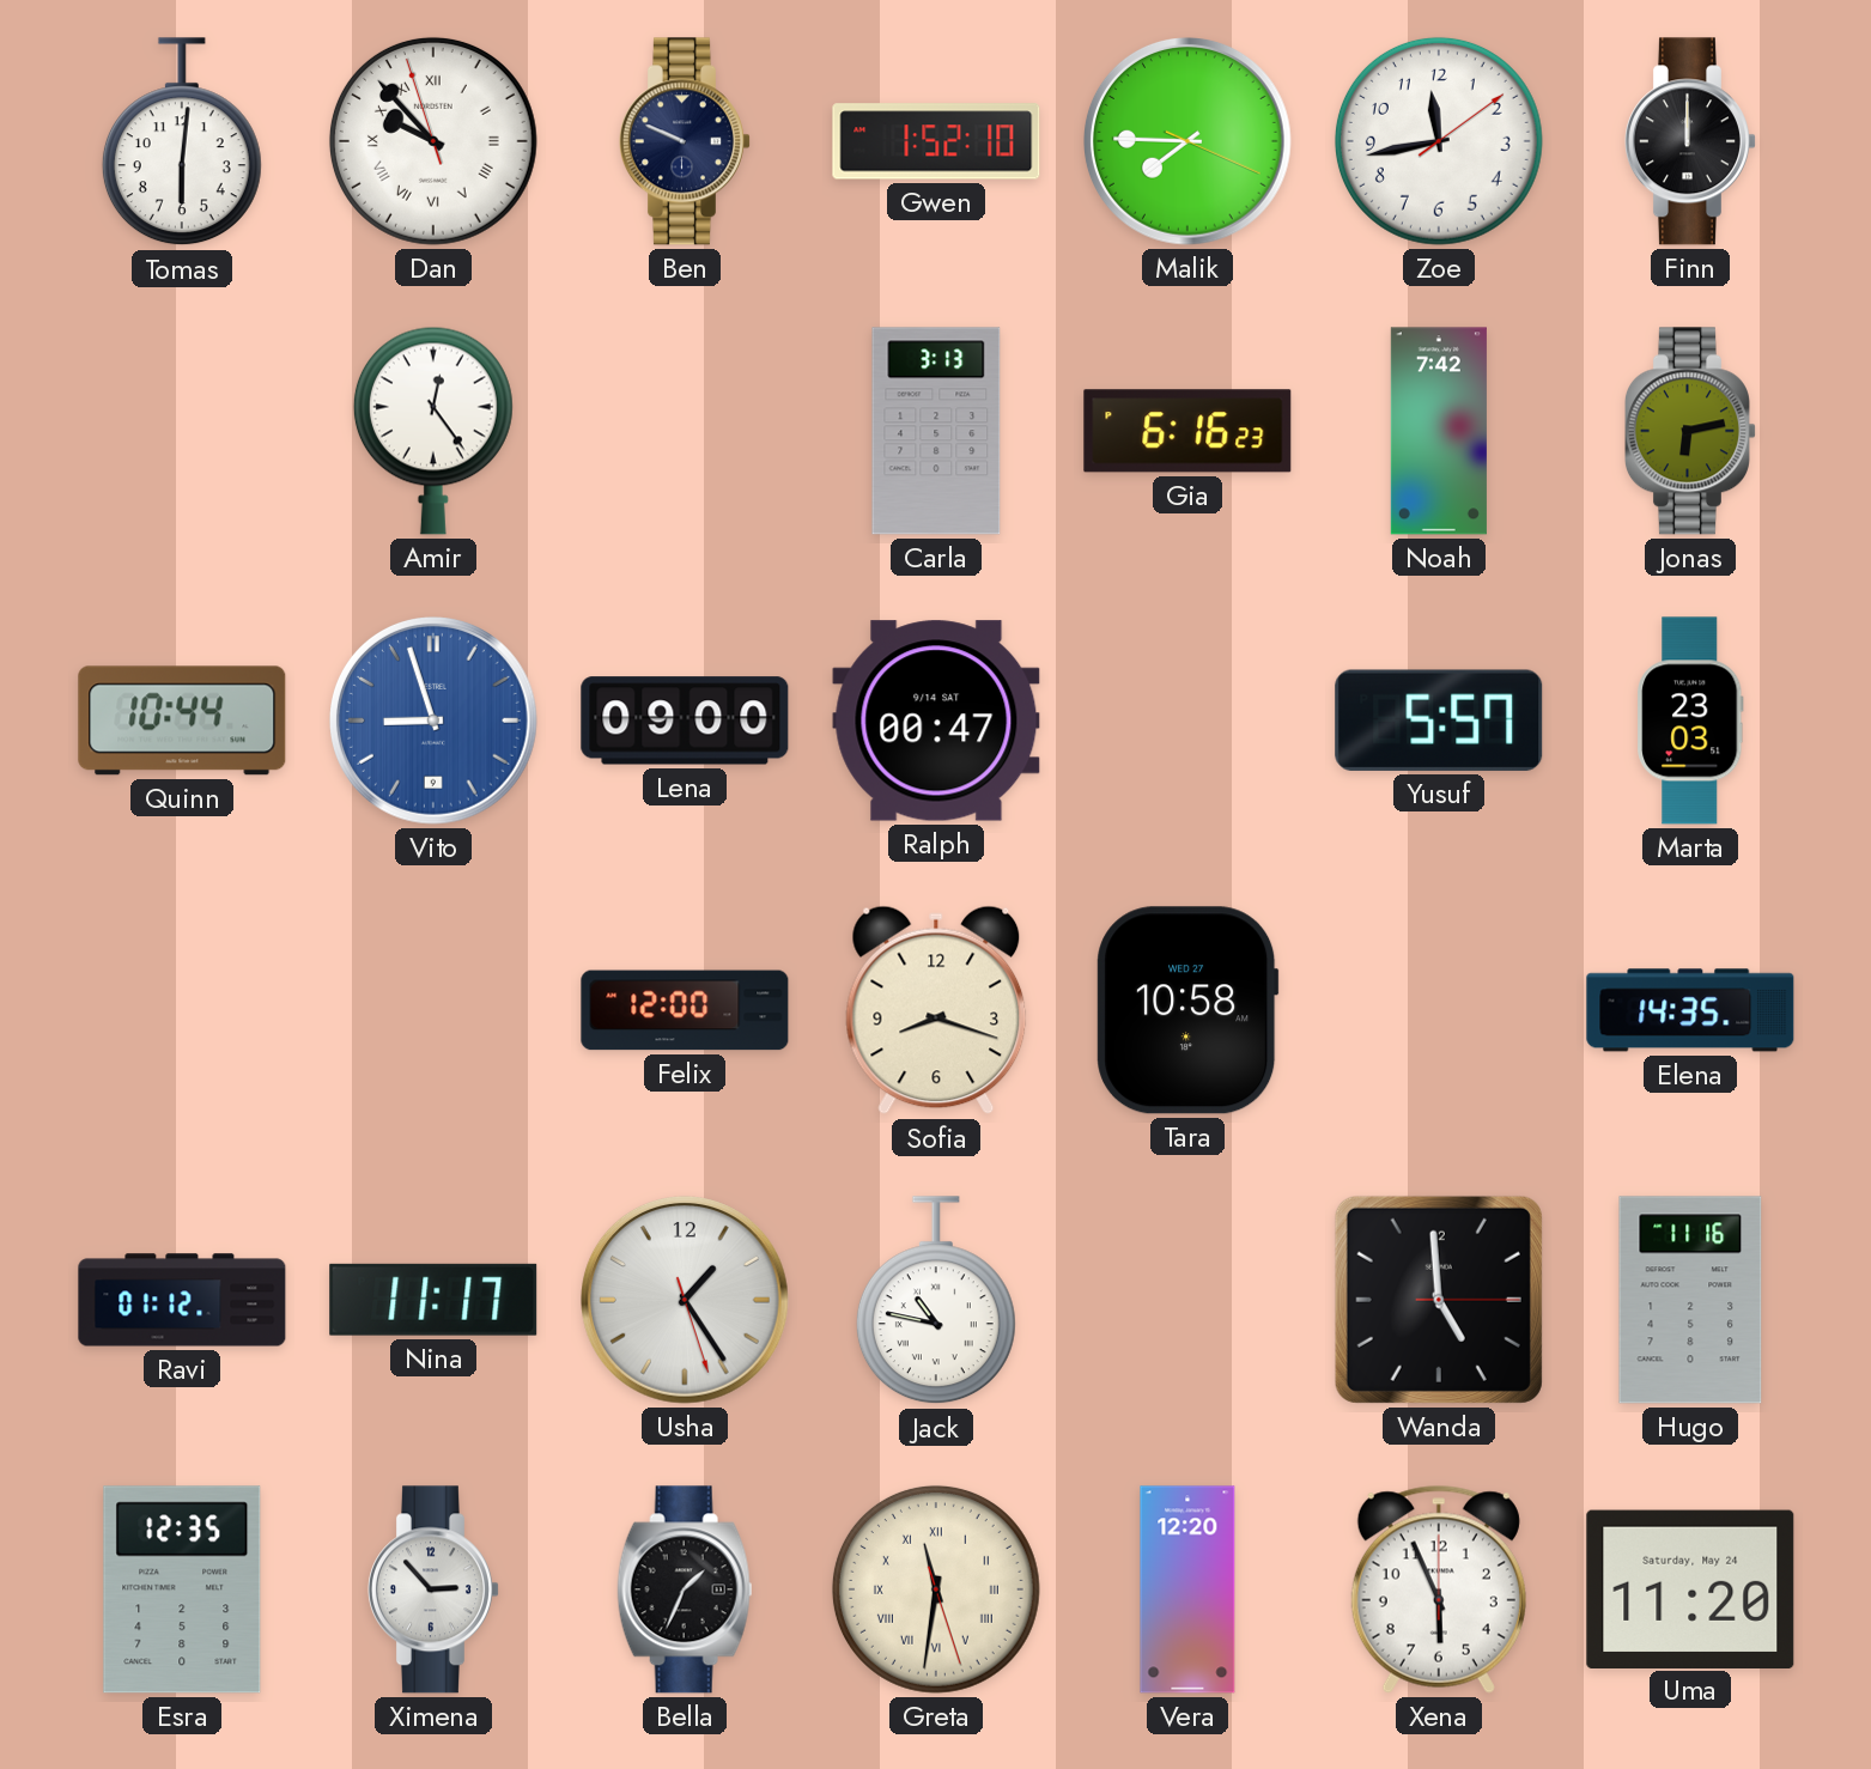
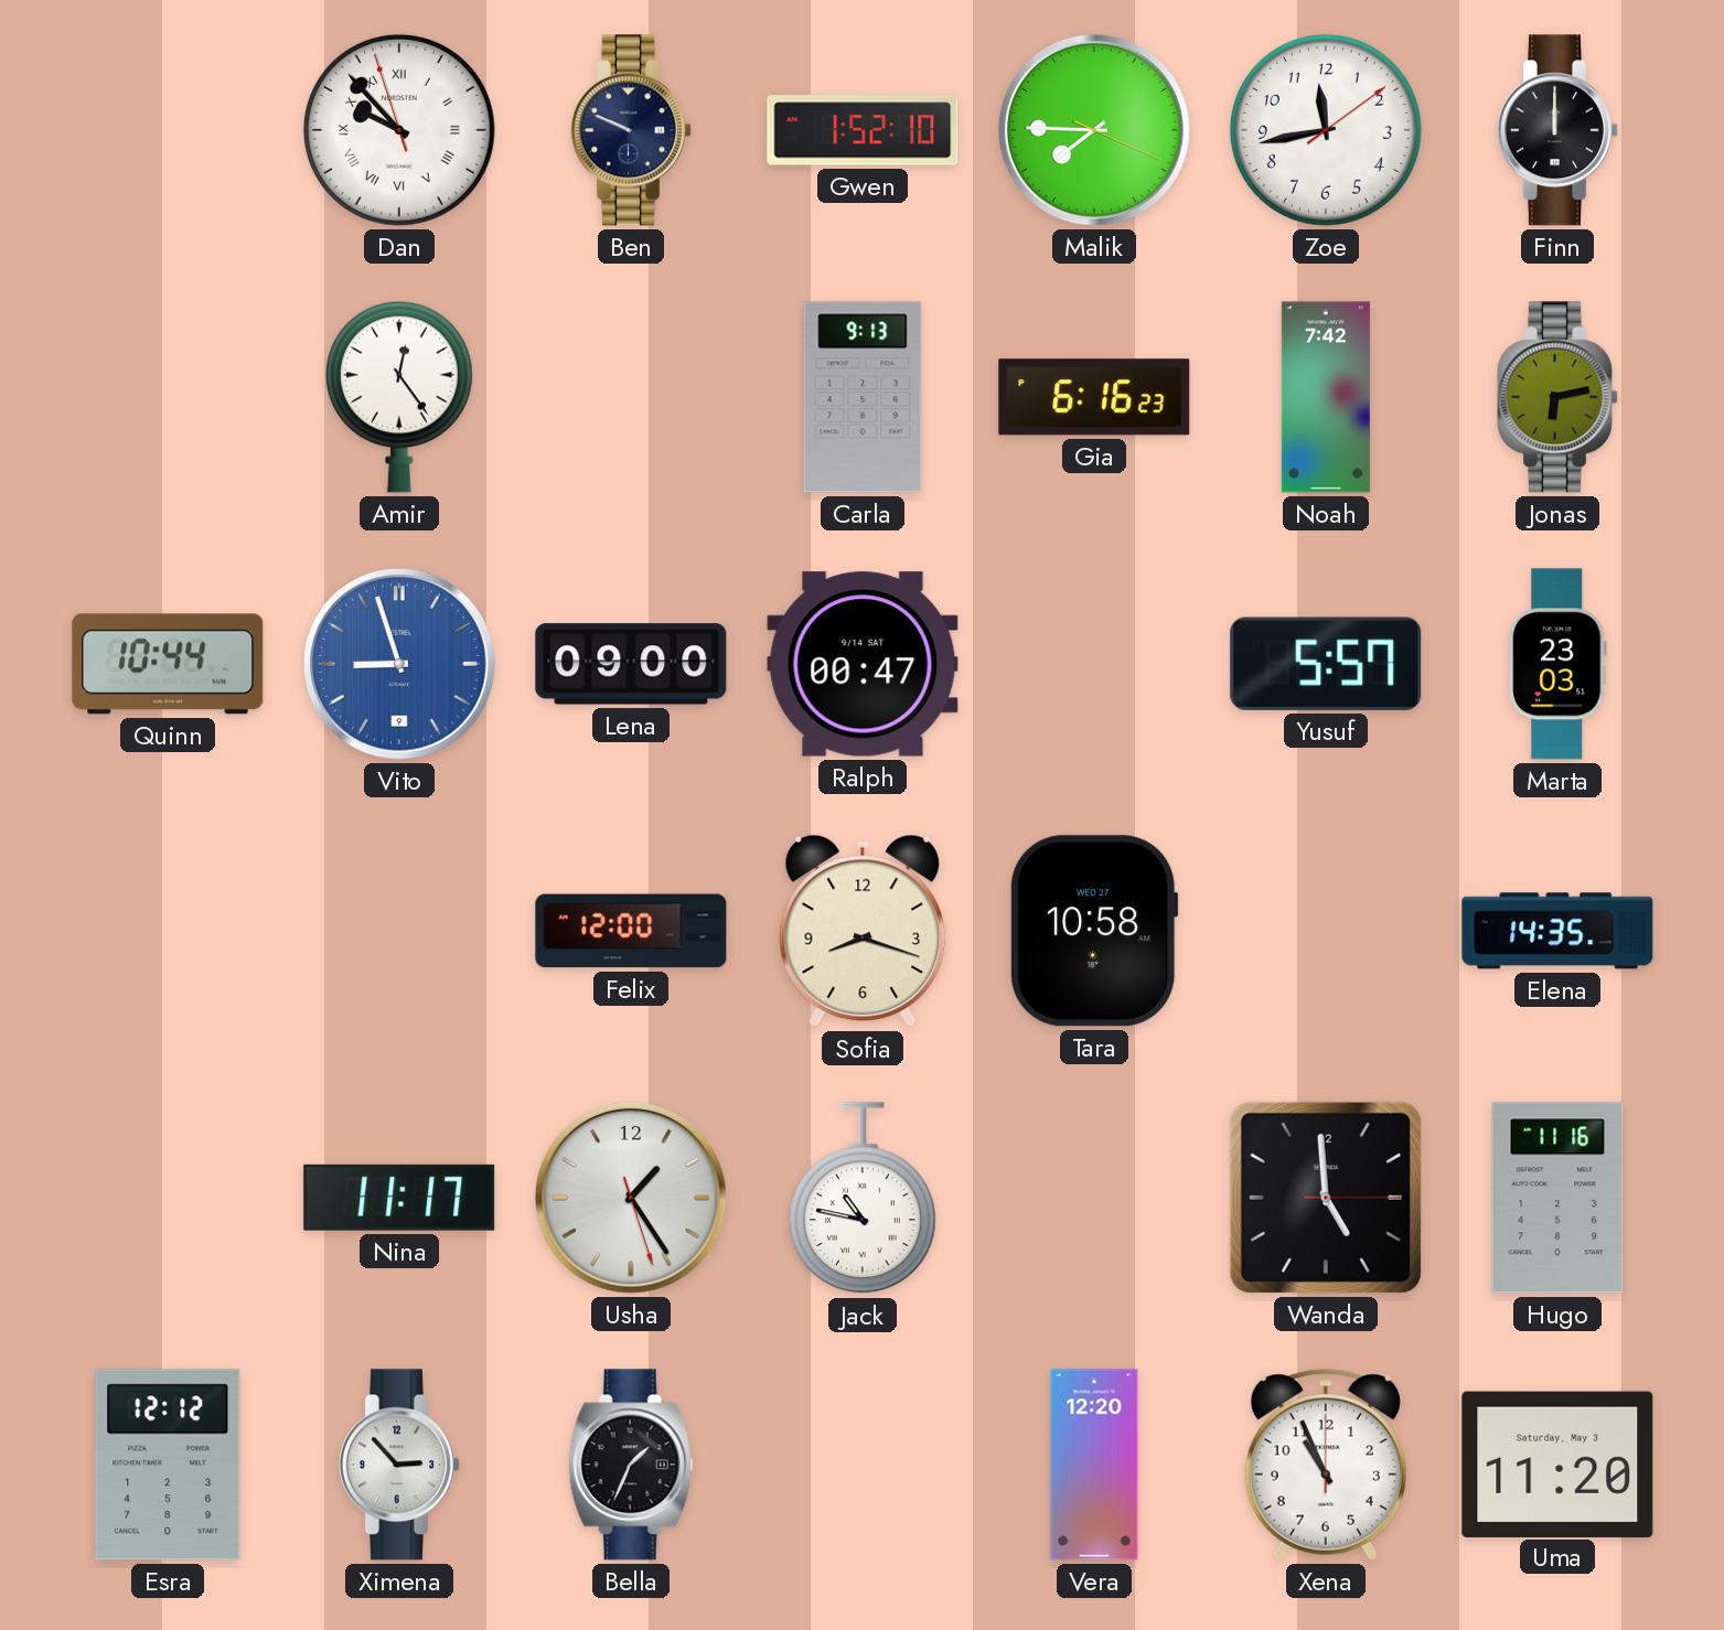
Tomas: 6:01 -> none (182, 142)
Carla: 3:13 -> 9:13 (863, 397)
Ravi: 01:12 -> none (182, 1300)
Esra: 12:35 -> 12:12 (168, 1465)
Greta: 11:31 -> none (936, 1589)
Xena: 5:56 -> 10:56 (1326, 1465)
Uma date: Saturday, May 24 -> Saturday, May 3 (1557, 1463)
